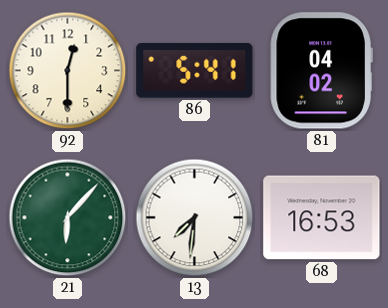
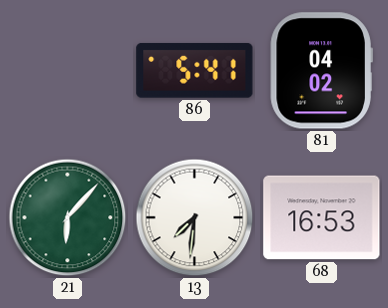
92: 12:30 -> none (68, 71)
